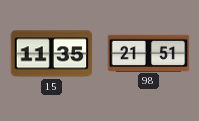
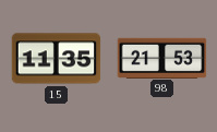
98: 21:51 -> 21:53 (162, 58)
